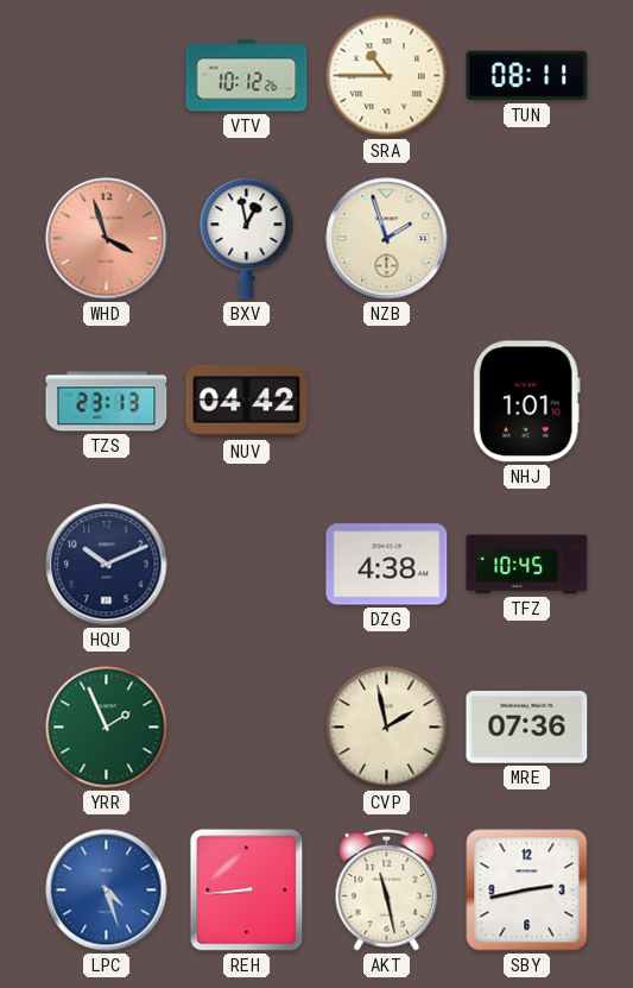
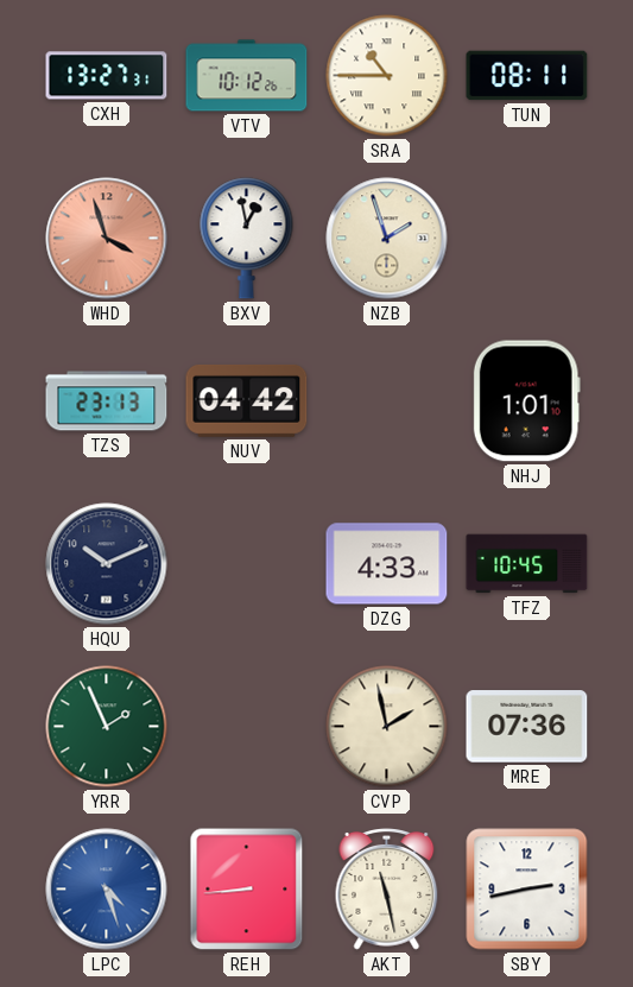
CXH: none -> 13:27 (107, 76)
DZG: 4:38 -> 4:33 (387, 564)
